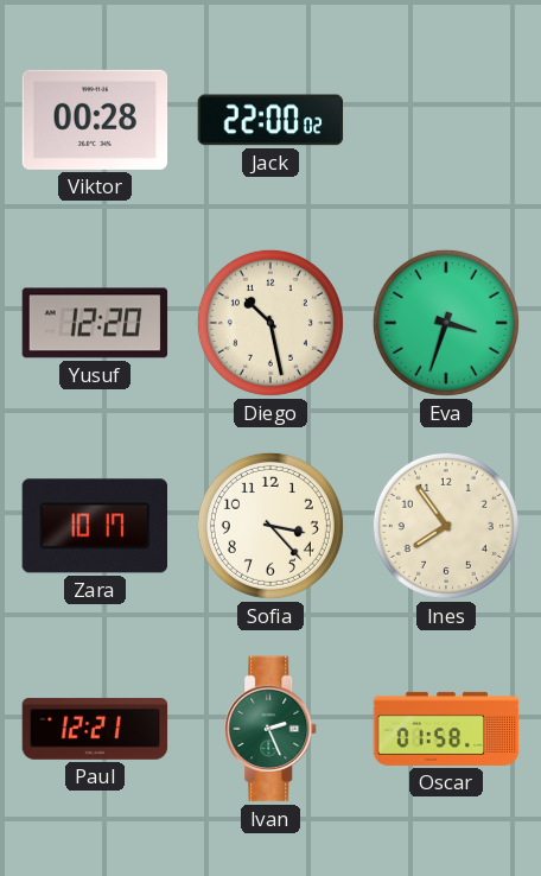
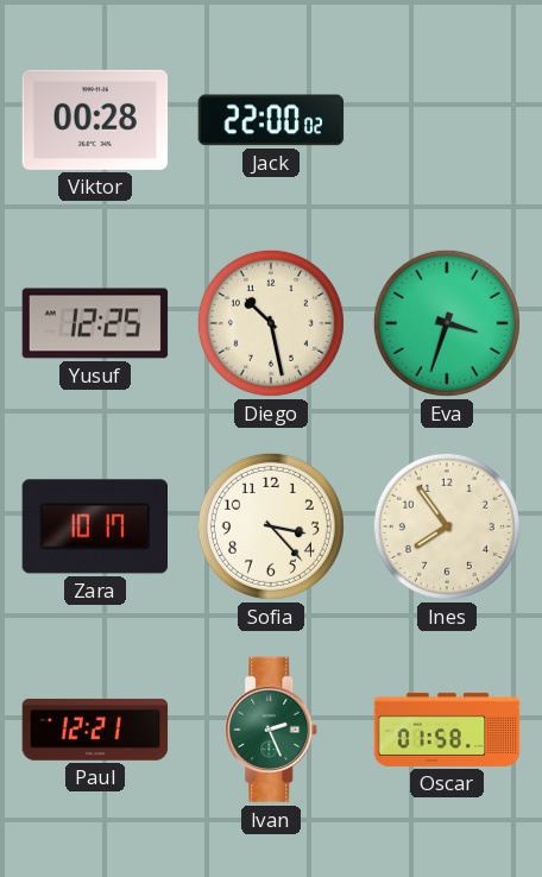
Yusuf: 12:20 -> 12:25 (95, 323)
